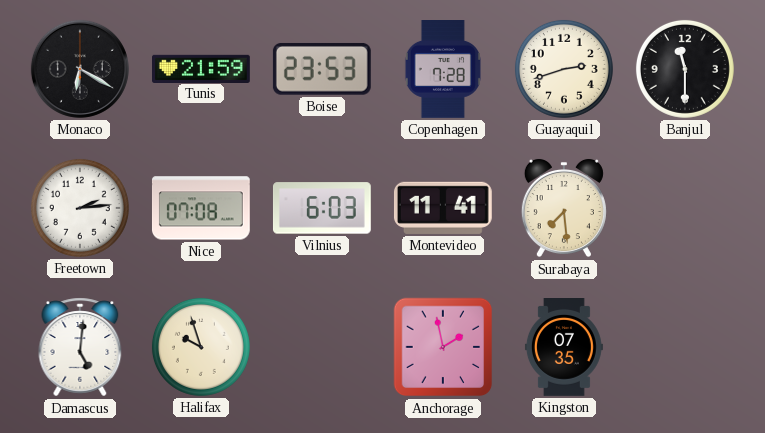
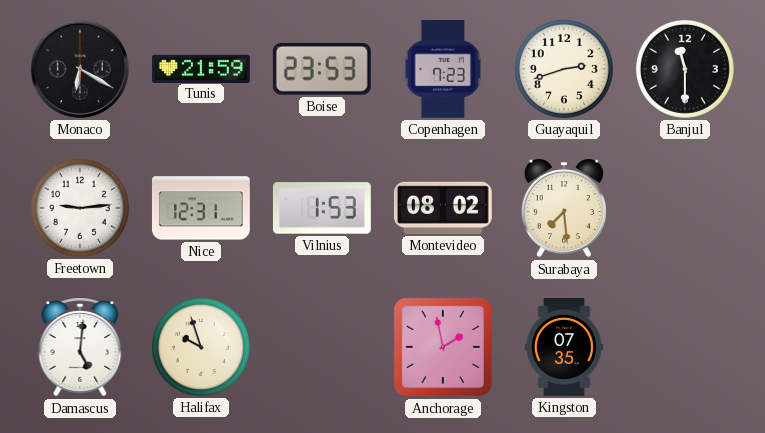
Copenhagen: 7:28 -> 7:23 (443, 70)
Freetown: 2:14 -> 9:14 (80, 208)
Nice: 07:08 -> 12:31 (201, 208)
Vilnius: 6:03 -> 1:53 (322, 208)
Montevideo: 11:41 -> 08:02 (443, 208)
